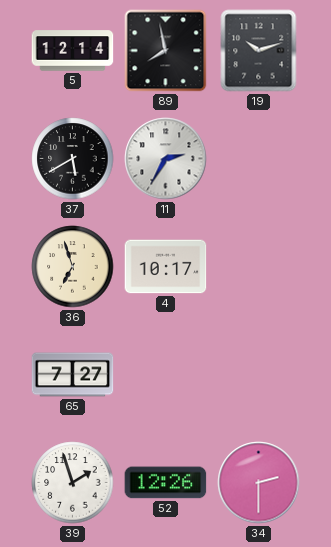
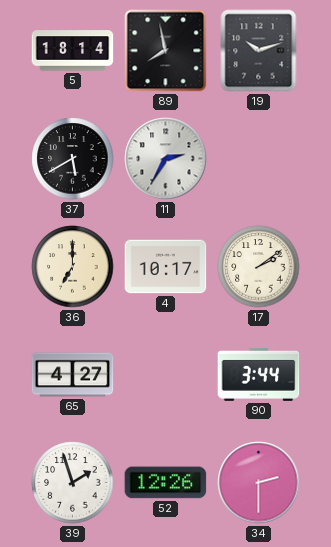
5: 12:14 -> 18:14 (73, 51)
36: 6:57 -> 7:00 (73, 267)
17: none -> 2:09 (259, 267)
65: 7:27 -> 4:27 (73, 375)
90: none -> 3:44 (259, 374)
